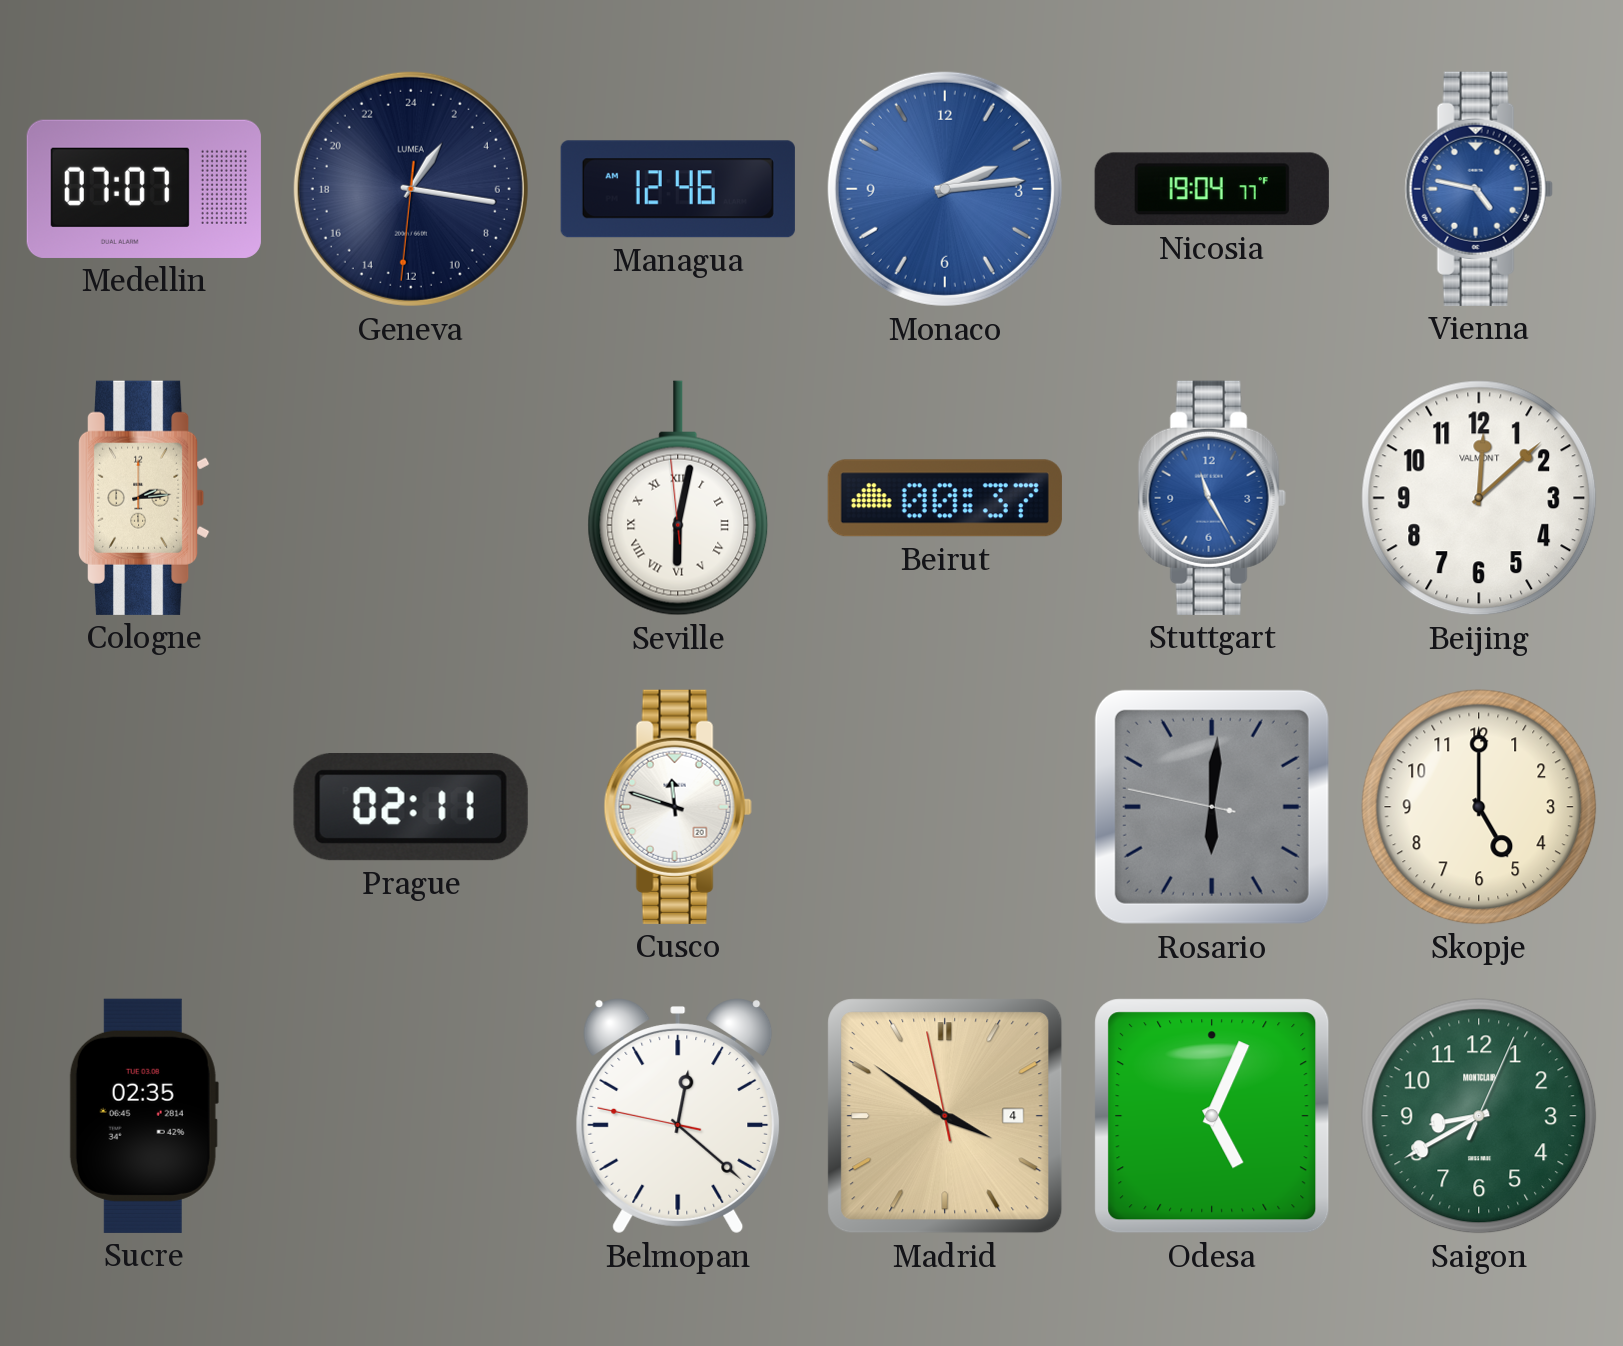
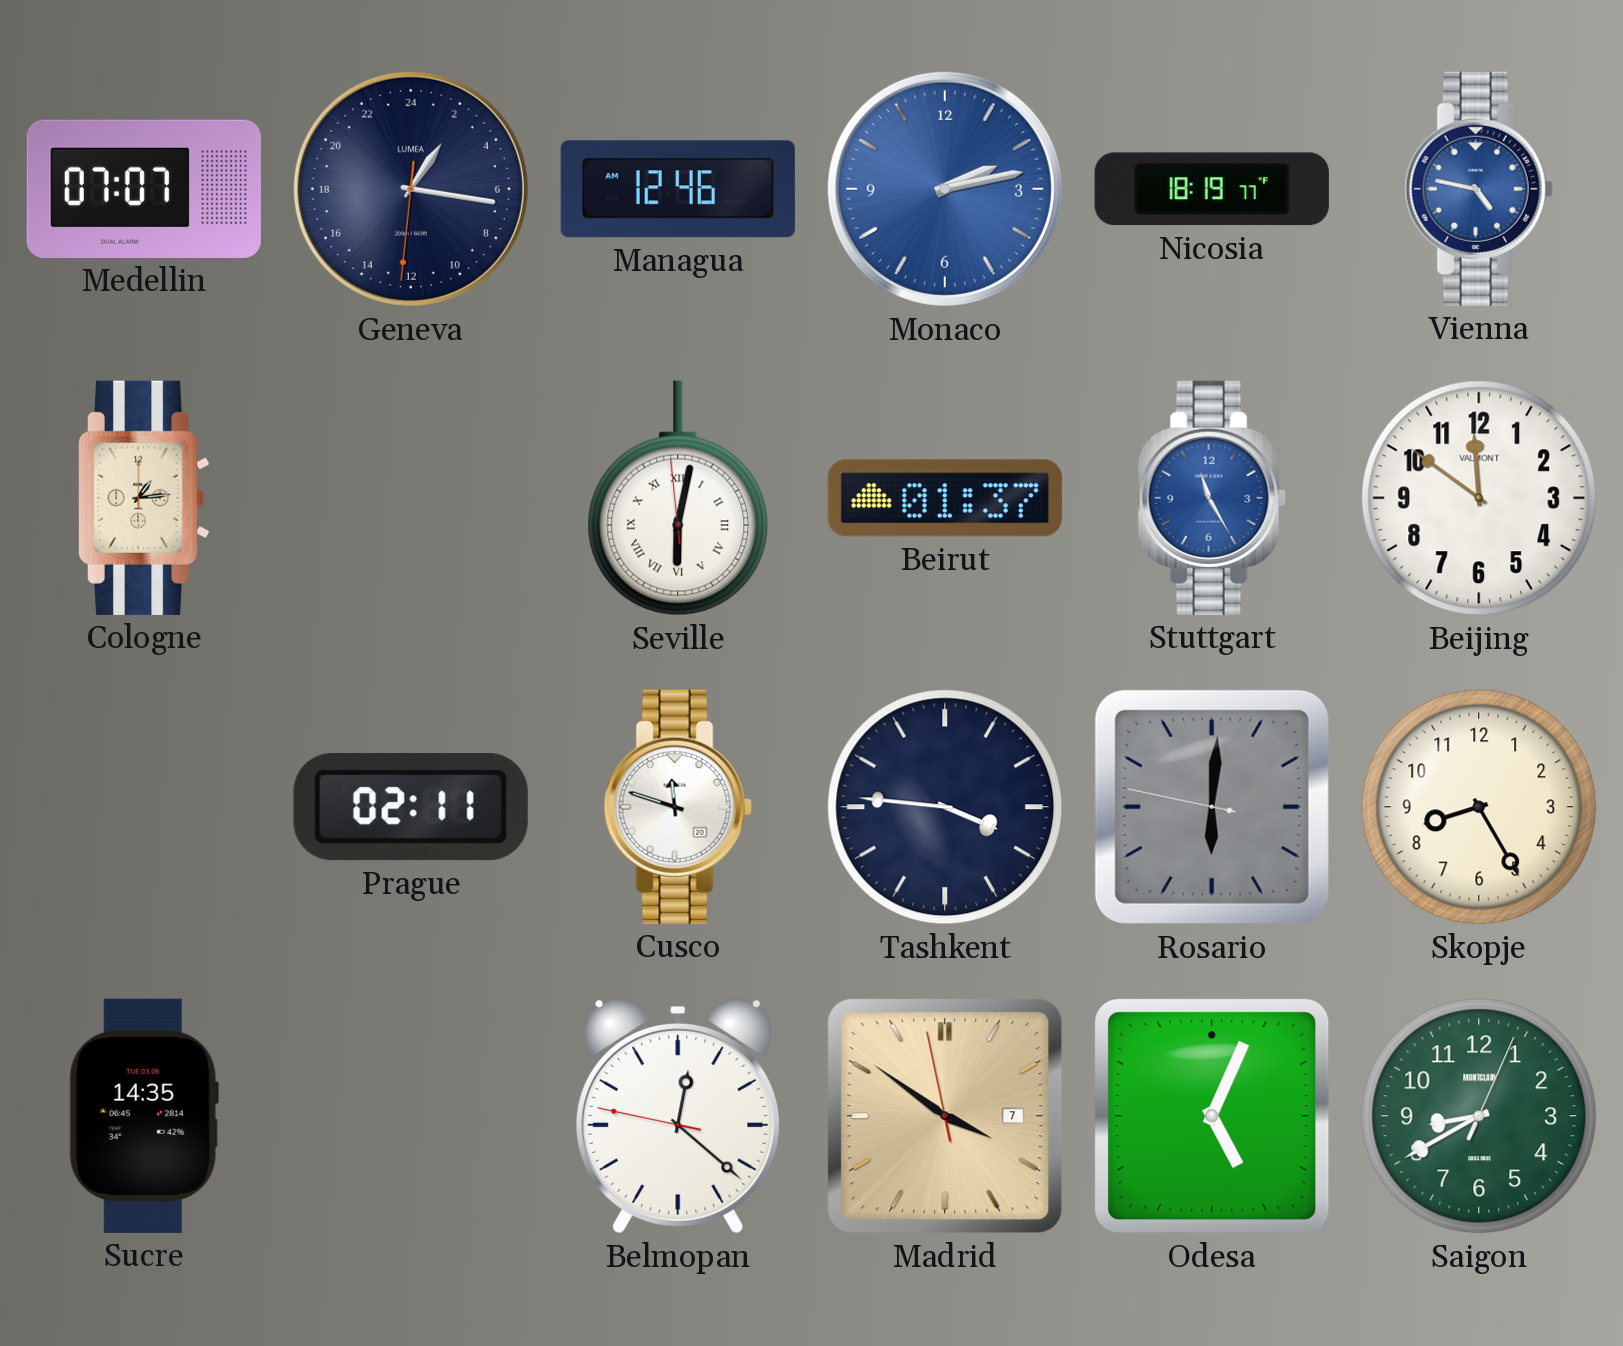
Monaco: 2:14 -> 2:13 (945, 189)
Nicosia: 19:04 -> 18:19 (1212, 189)
Cologne: 2:14 -> 1:14 (145, 498)
Beirut: 00:37 -> 01:37 (945, 498)
Beijing: 12:08 -> 11:51 (1479, 498)
Tashkent: none -> 3:46 (945, 807)
Skopje: 5:00 -> 8:25 (1479, 807)
Sucre: 02:35 -> 14:35 (144, 1116)
Madrid date: 4 -> 7 (945, 1116)
